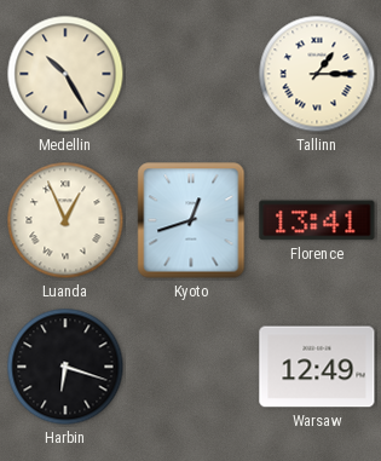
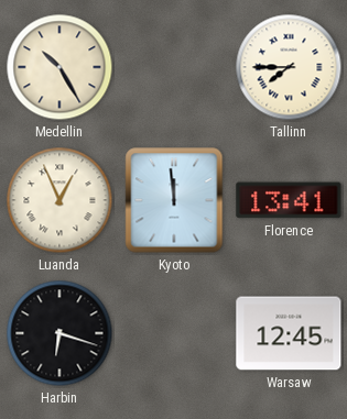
Tallinn: 1:15 -> 7:45 (289, 67)
Kyoto: 12:42 -> 11:59 (174, 200)
Warsaw: 12:49 -> 12:45 (289, 333)
